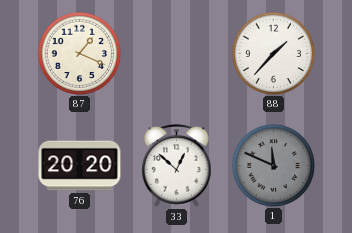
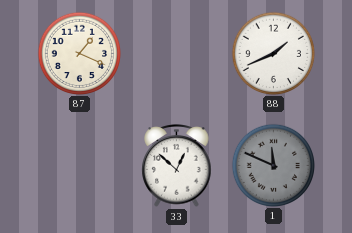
88: 1:37 -> 1:41 (273, 53)
76: 20:20 -> none (80, 166)
